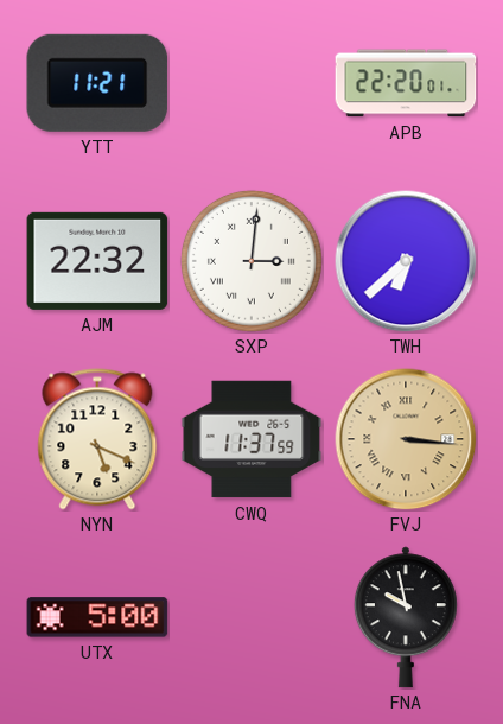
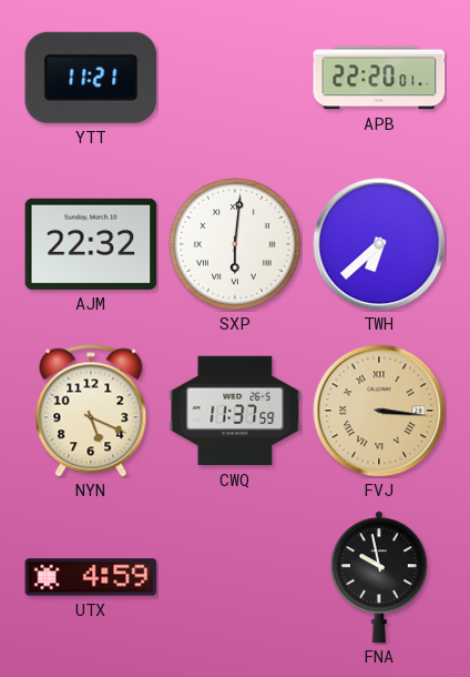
SXP: 3:01 -> 6:01 (235, 244)
UTX: 5:00 -> 4:59 (91, 577)
